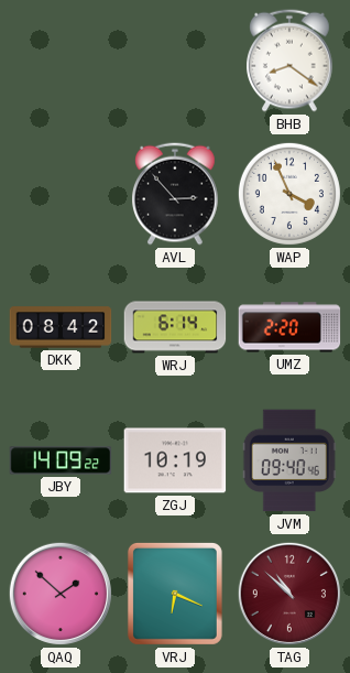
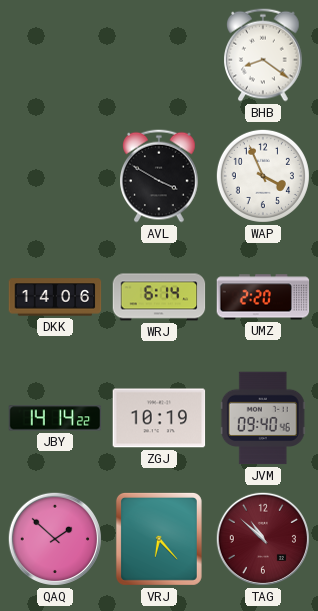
AVL: 2:53 -> 3:50 (160, 176)
DKK: 08:42 -> 14:06 (55, 297)
JBY: 14:09 -> 14:14 (55, 418)
VRJ: 6:19 -> 6:23 (159, 539)
